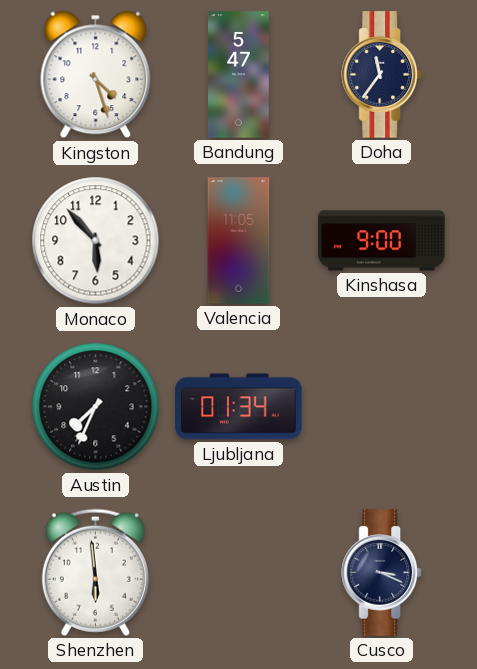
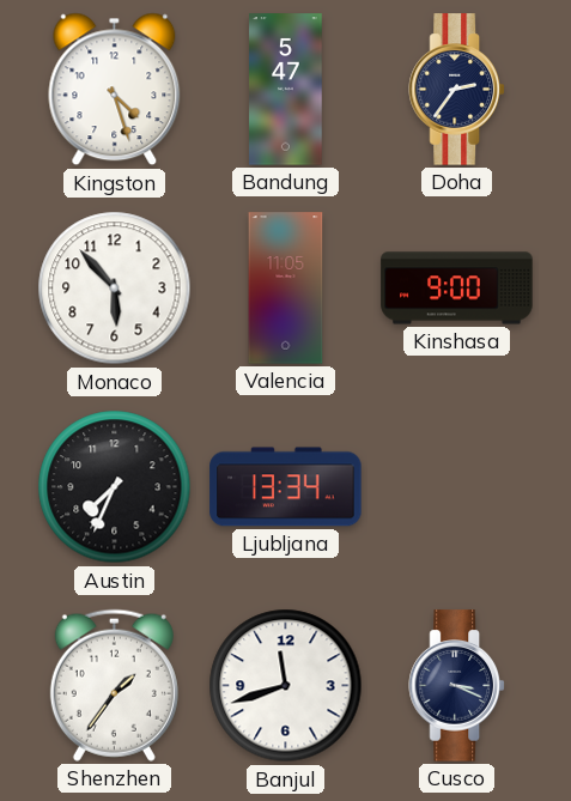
Doha: 11:36 -> 2:36 (456, 90)
Ljubljana: 01:34 -> 13:34 (286, 487)
Shenzhen: 5:59 -> 1:36 (114, 685)
Banjul: none -> 11:42 (286, 686)
